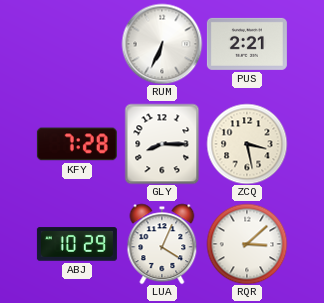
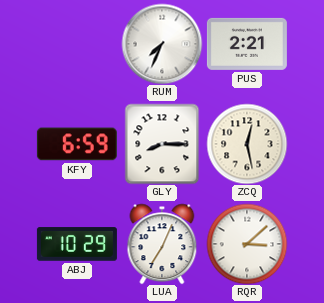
RUM: 6:34 -> 7:34 (162, 44)
KFY: 7:28 -> 6:59 (77, 144)
ZCQ: 3:28 -> 12:28 (247, 144)
LUA: 4:04 -> 7:04 (162, 244)
